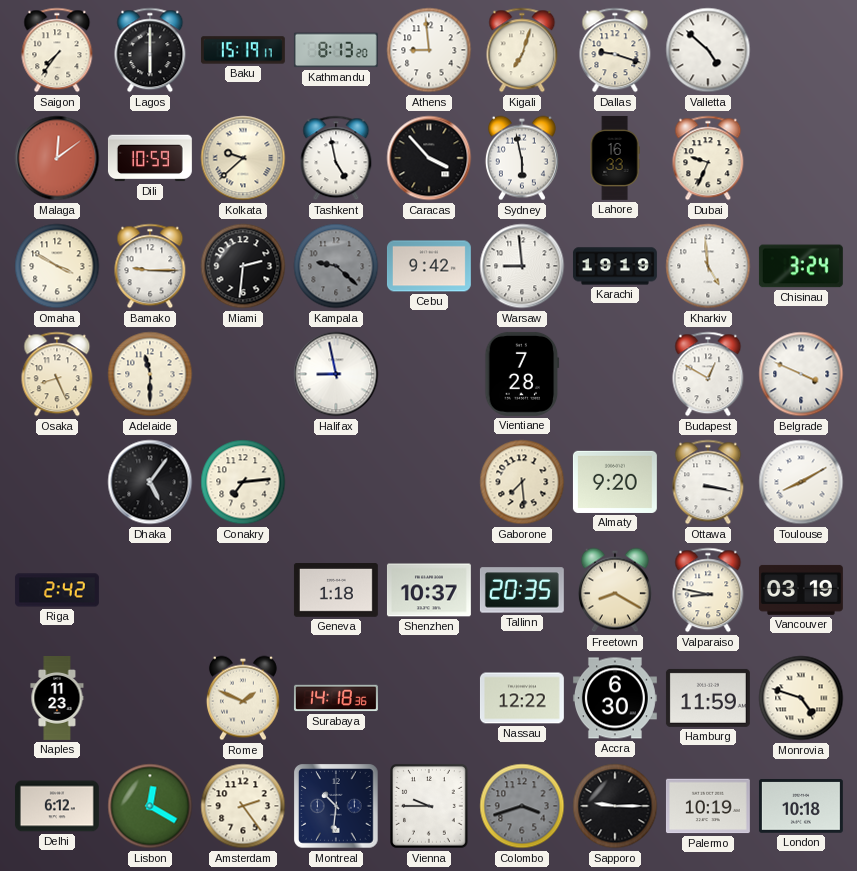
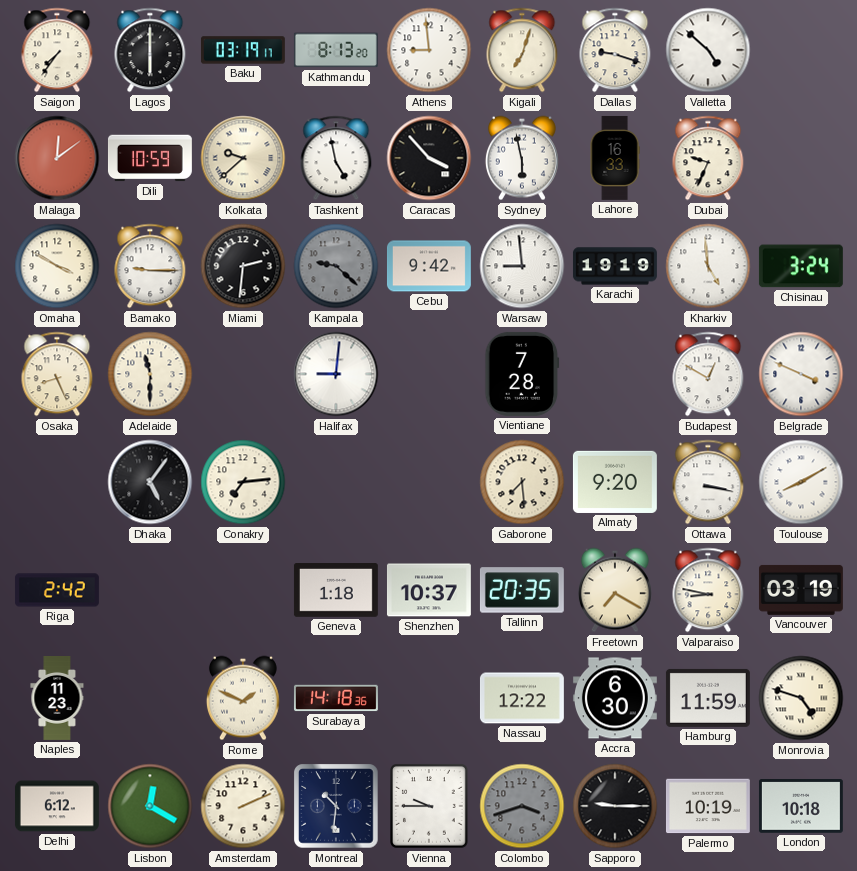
Baku: 15:19 -> 03:19 (243, 50)
Halifax: 8:58 -> 9:01 (336, 374)
Freetown: 8:20 -> 7:20 (615, 590)
Amsterdam: 2:24 -> 2:11 (243, 806)
